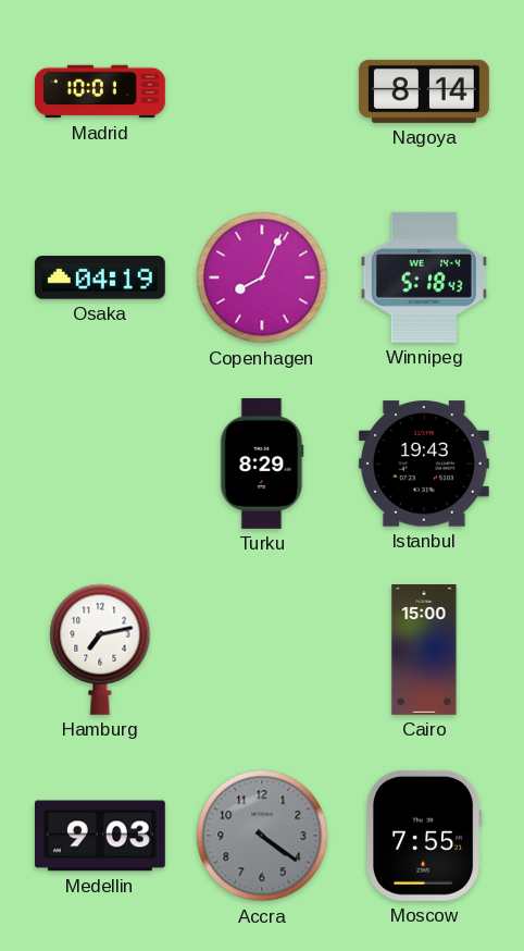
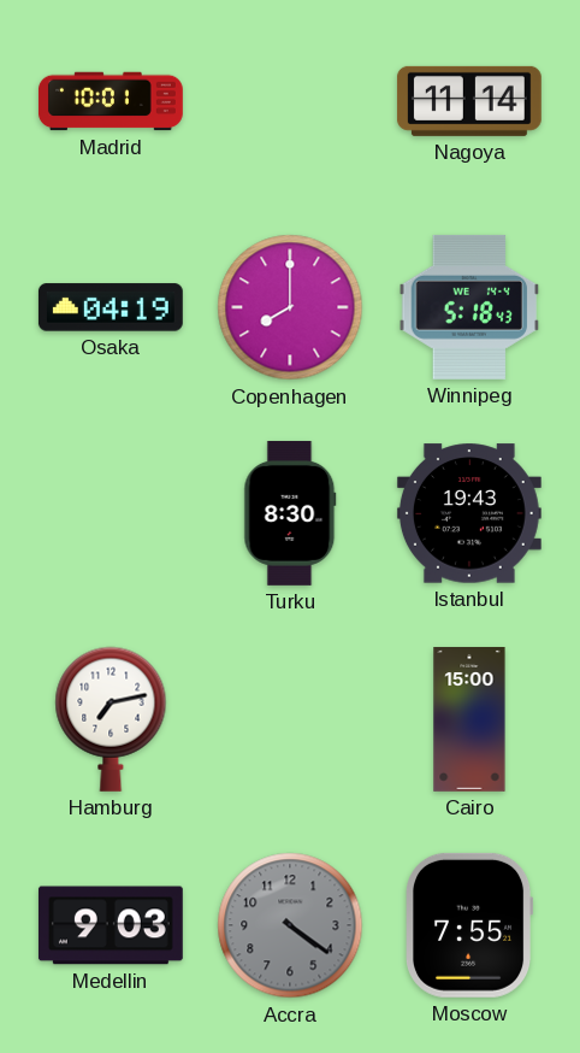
Nagoya: 8:14 -> 11:14 (469, 101)
Copenhagen: 8:04 -> 8:00 (290, 307)
Turku: 8:29 -> 8:30 (290, 513)
